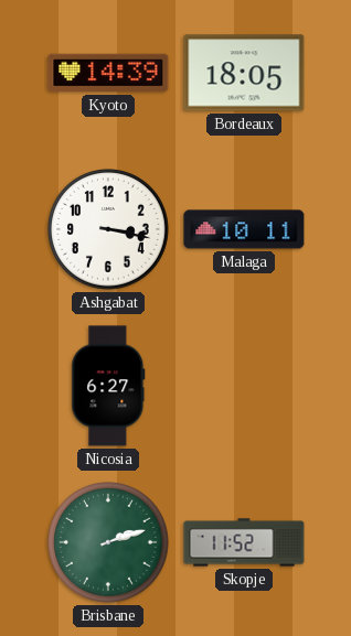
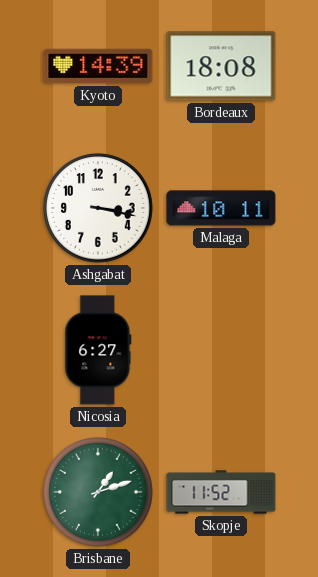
Bordeaux: 18:05 -> 18:08 (221, 66)
Brisbane: 2:12 -> 1:12 (99, 493)
